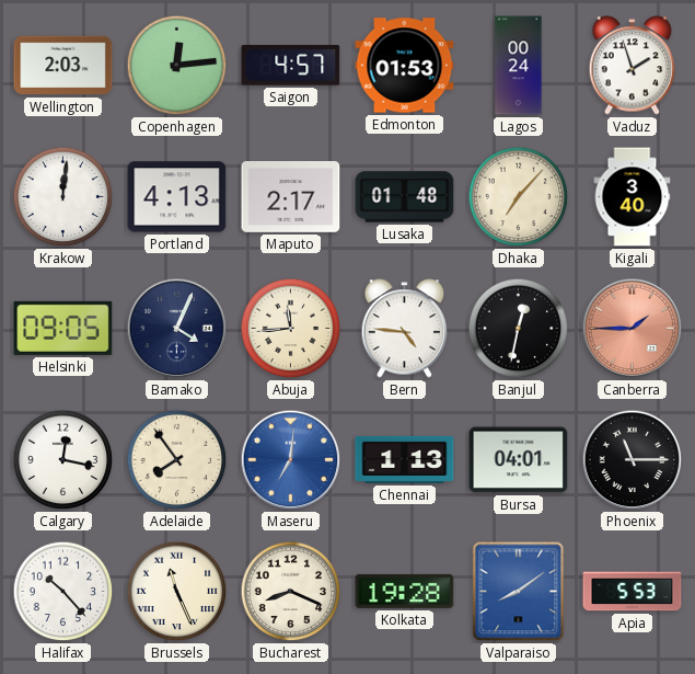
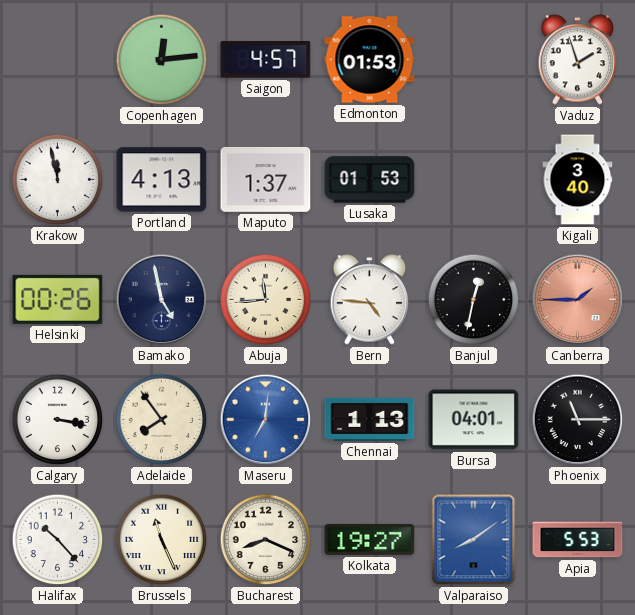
Wellington: 2:03 -> none (63, 66)
Lagos: 00:24 -> none (519, 66)
Krakow: 12:01 -> 11:58 (58, 180)
Maputo: 2:17 -> 1:37 (266, 179)
Lusaka: 01:48 -> 01:53 (370, 180)
Dhaka: 7:07 -> none (519, 197)
Helsinki: 09:05 -> 00:26 (58, 299)
Bamako: 4:04 -> 4:58 (162, 300)
Calgary: 12:17 -> 3:17 (58, 420)
Kolkata: 19:28 -> 19:27 (370, 539)
